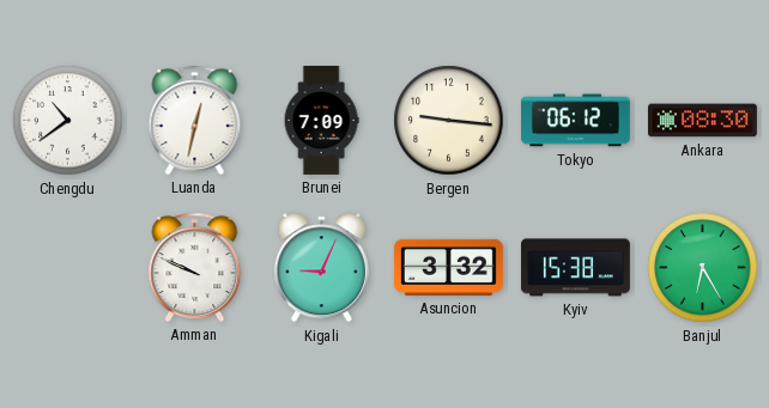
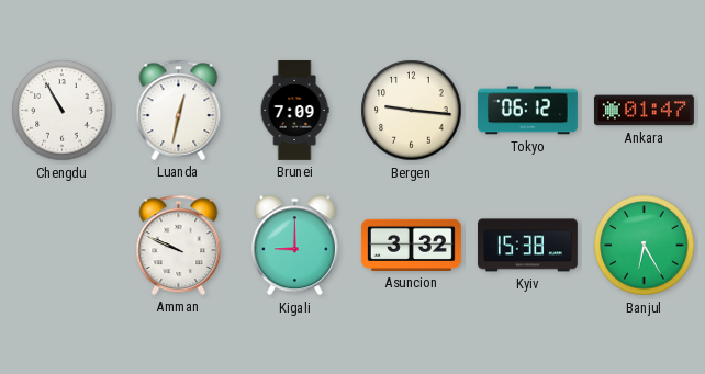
Chengdu: 10:39 -> 10:55 (63, 111)
Ankara: 08:30 -> 01:47 (644, 111)
Kigali: 9:04 -> 9:00 (294, 246)
